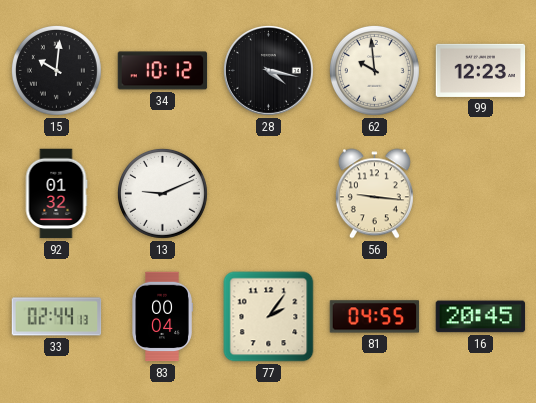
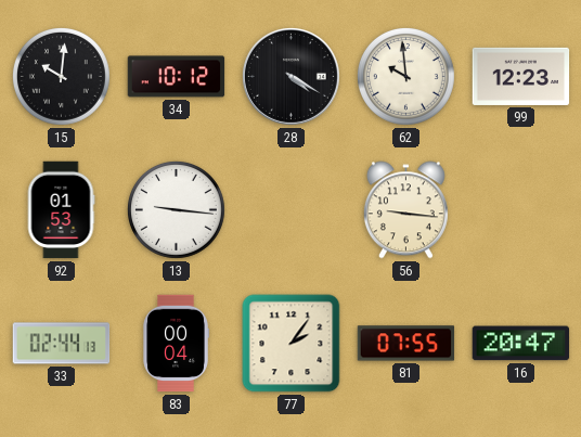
28: 4:17 -> 4:20 (290, 76)
92: 01:32 -> 01:53 (61, 210)
13: 9:11 -> 9:16 (176, 209)
81: 04:55 -> 07:55 (406, 344)
16: 20:45 -> 20:47 (521, 344)
